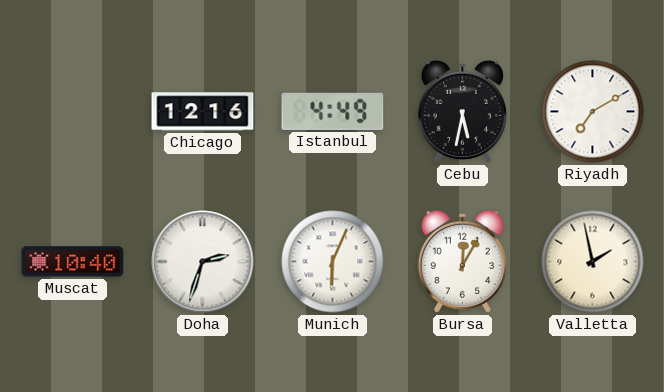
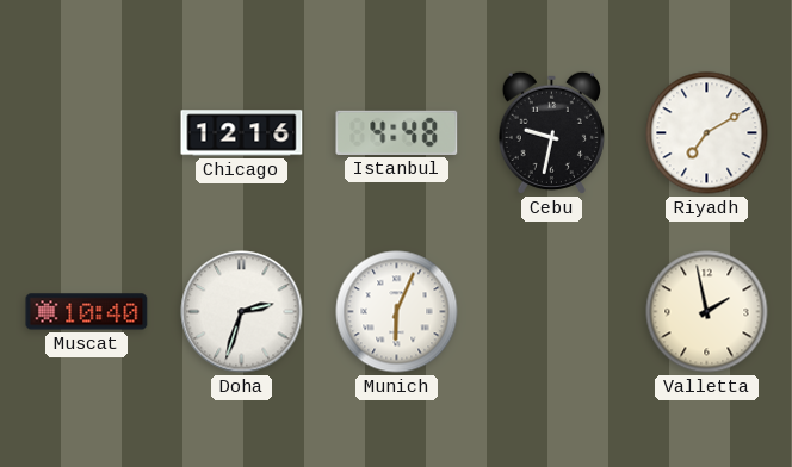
Istanbul: 4:49 -> 4:48 (397, 132)
Cebu: 5:32 -> 9:32 (551, 132)
Bursa: 12:05 -> none (462, 261)
